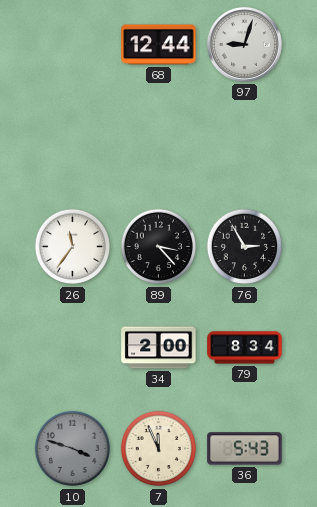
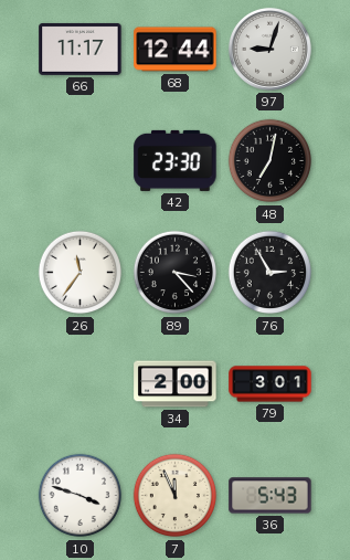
66: none -> 11:17 (81, 49)
42: none -> 23:30 (176, 160)
48: none -> 7:02 (271, 161)
79: 8:34 -> 3:01 (271, 384)
10 dial: grey -> white (81, 496)
